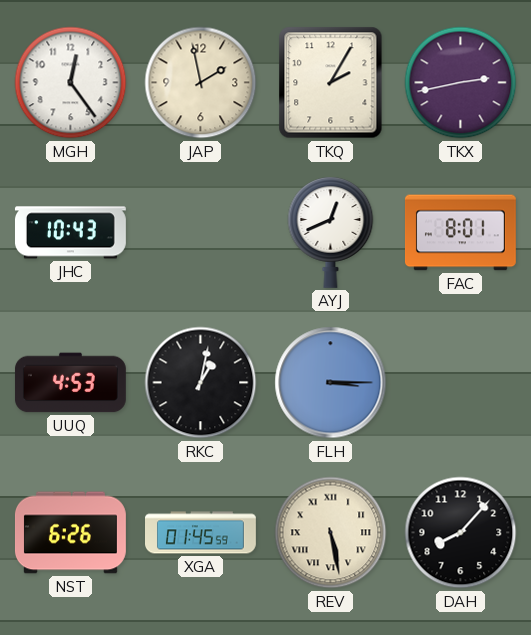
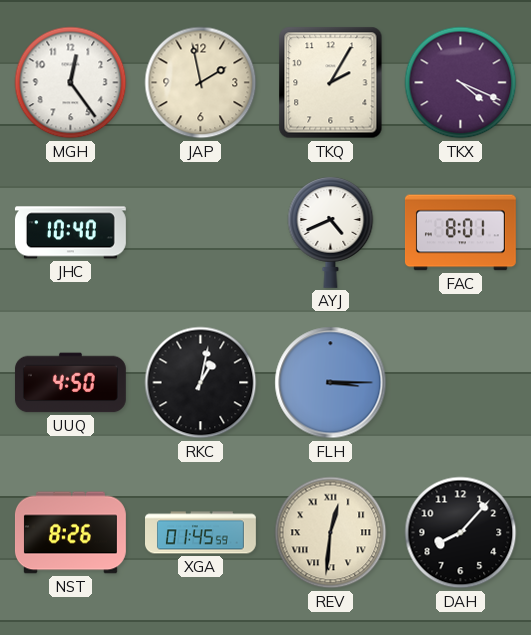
TKX: 2:43 -> 4:19 (461, 83)
JHC: 10:43 -> 10:40 (70, 233)
AYJ: 12:41 -> 4:41 (331, 232)
UUQ: 4:53 -> 4:50 (70, 383)
NST: 6:26 -> 8:26 (70, 533)
REV: 5:28 -> 12:31 (331, 533)
